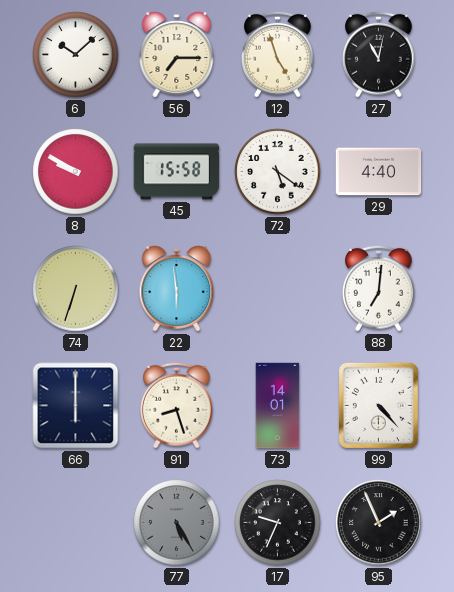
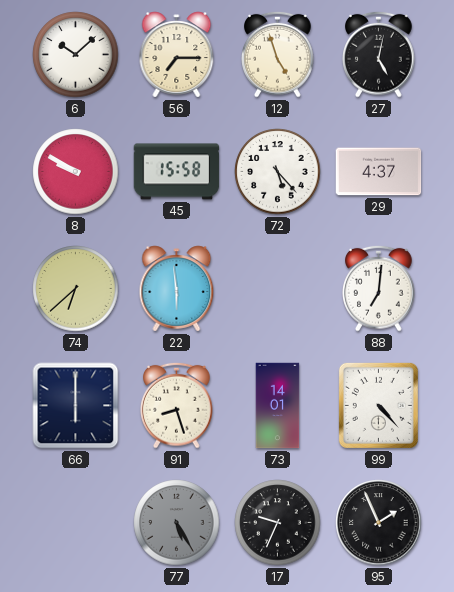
27: 11:02 -> 5:02 (379, 54)
72: 5:21 -> 5:23 (278, 172)
29: 4:40 -> 4:37 (379, 172)
74: 6:33 -> 6:38 (76, 289)
